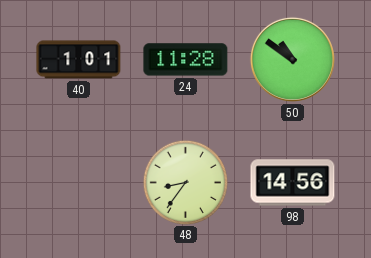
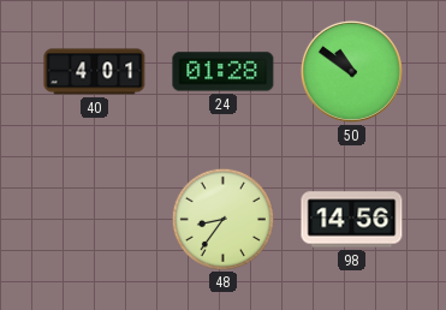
40: 1:01 -> 4:01 (95, 72)
24: 11:28 -> 01:28 (224, 72)
